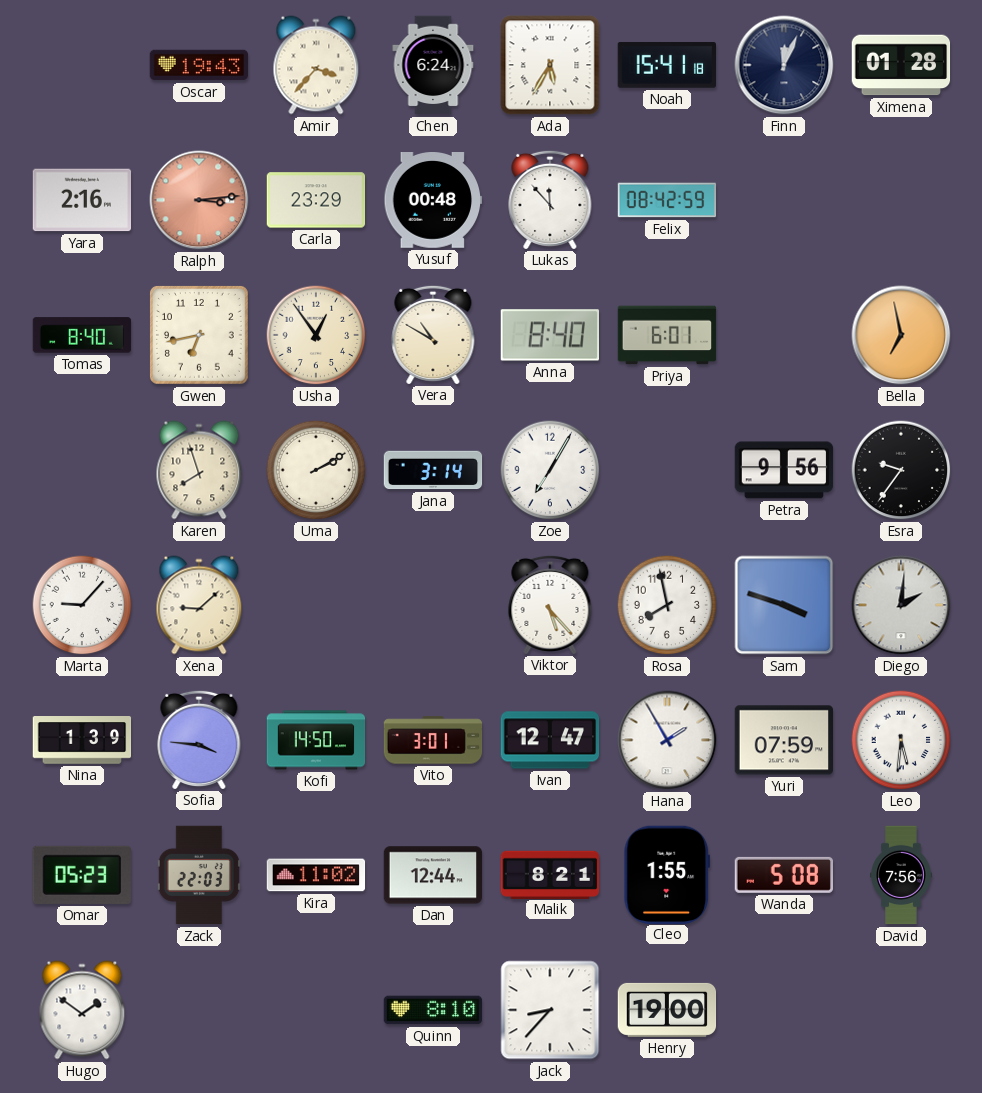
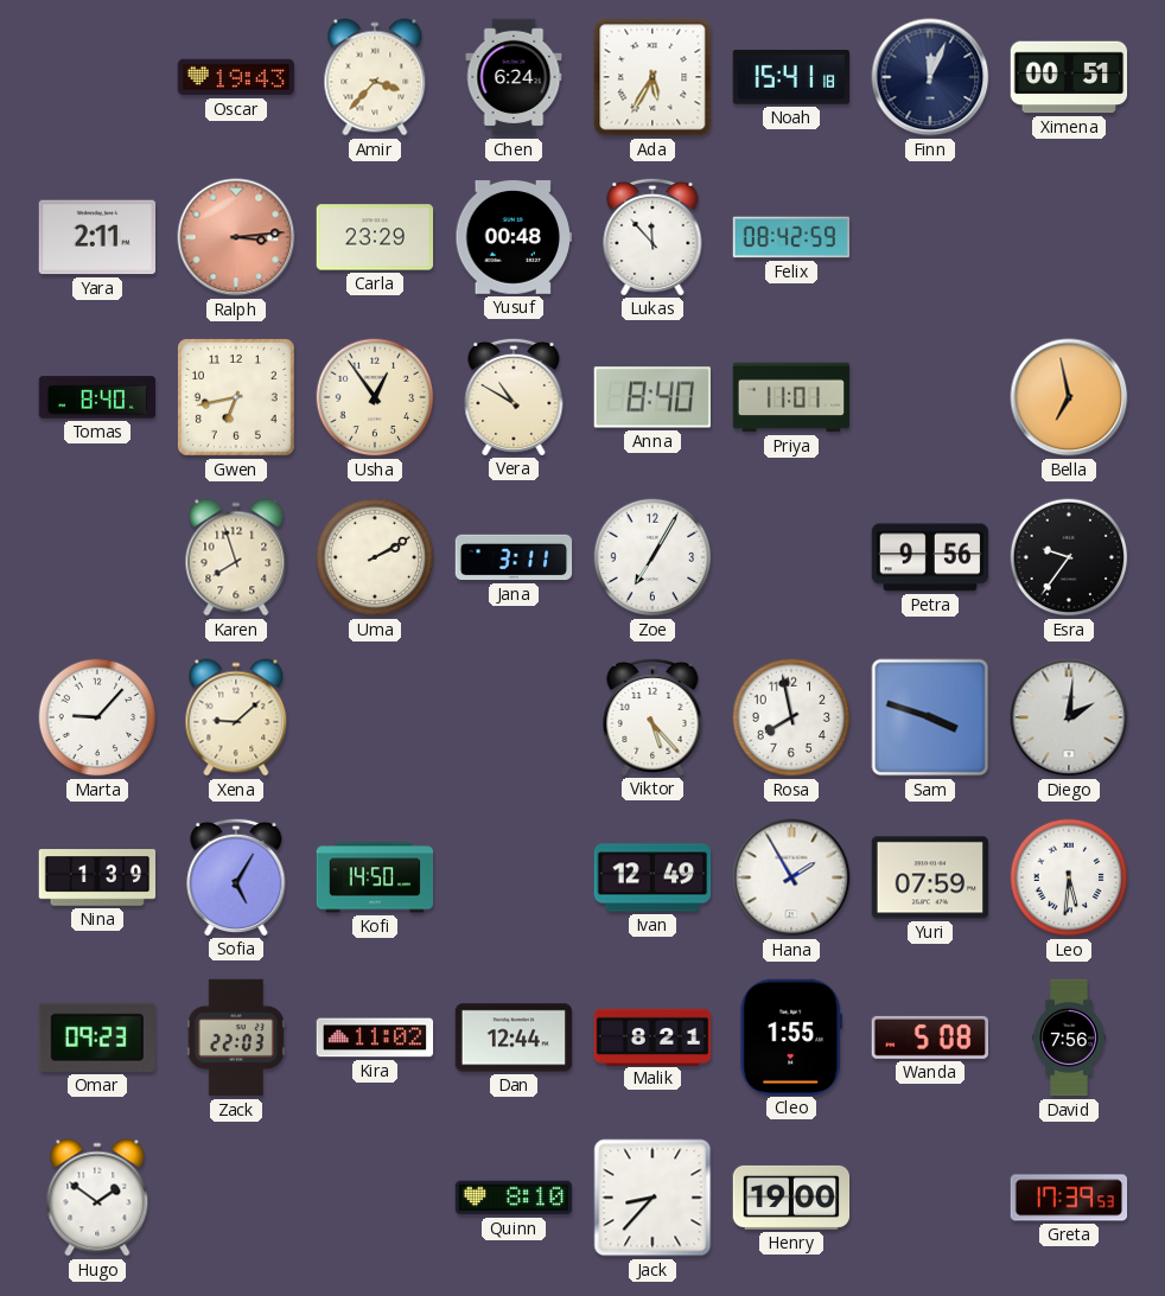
Ximena: 01:28 -> 00:51 (1069, 77)
Yara: 2:16 -> 2:11 (97, 237)
Priya: 6:01 -> 11:01 (791, 397)
Jana: 3:14 -> 3:11 (514, 557)
Sofia: 3:46 -> 5:05 (236, 876)
Vito: 3:01 -> none (433, 740)
Ivan: 12:47 -> 12:49 (652, 877)
Omar: 05:23 -> 09:23 (97, 1038)
Greta: none -> 17:39 (1069, 1198)
